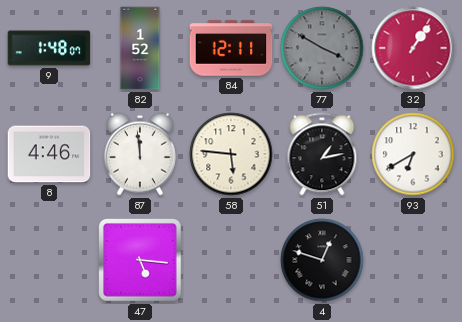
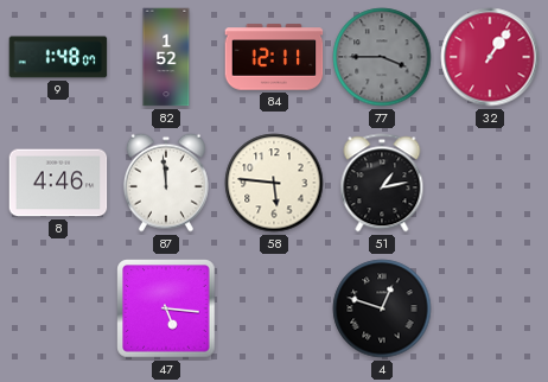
77: 3:50 -> 3:45 (382, 57)
93: 6:40 -> none (413, 154)
